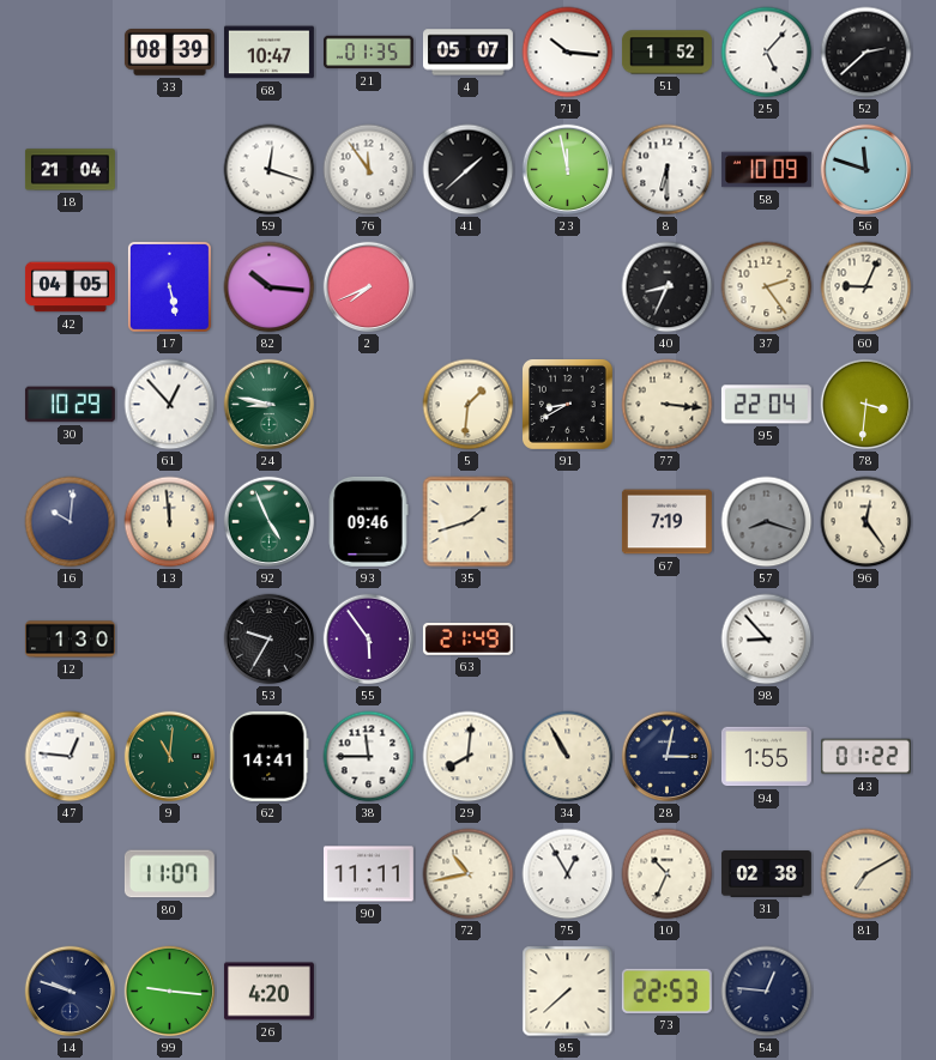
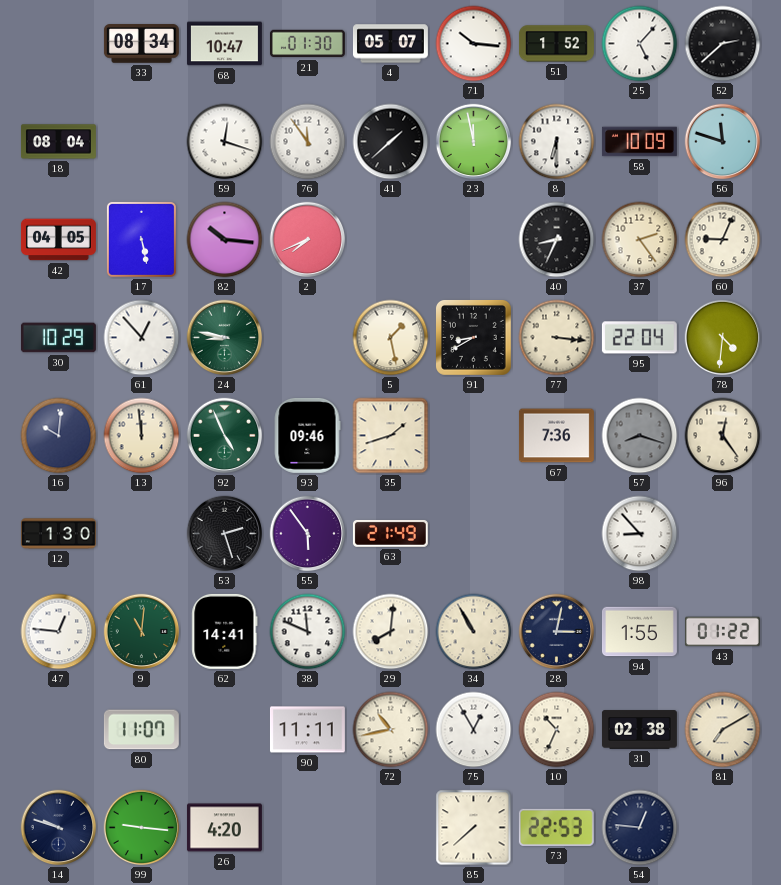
33: 08:39 -> 08:34 (141, 44)
21: 01:35 -> 01:30 (307, 44)
18: 21:04 -> 08:04 (58, 142)
5: 1:31 -> 1:28 (391, 338)
78: 3:31 -> 4:31 (723, 338)
67: 7:19 -> 7:36 (556, 436)
53: 9:35 -> 2:27 (225, 534)
38: 11:45 -> 11:49 (308, 632)
